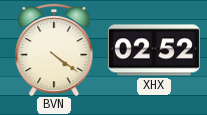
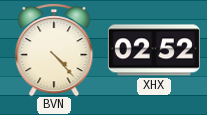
BVN: 4:21 -> 4:23 (54, 50)
